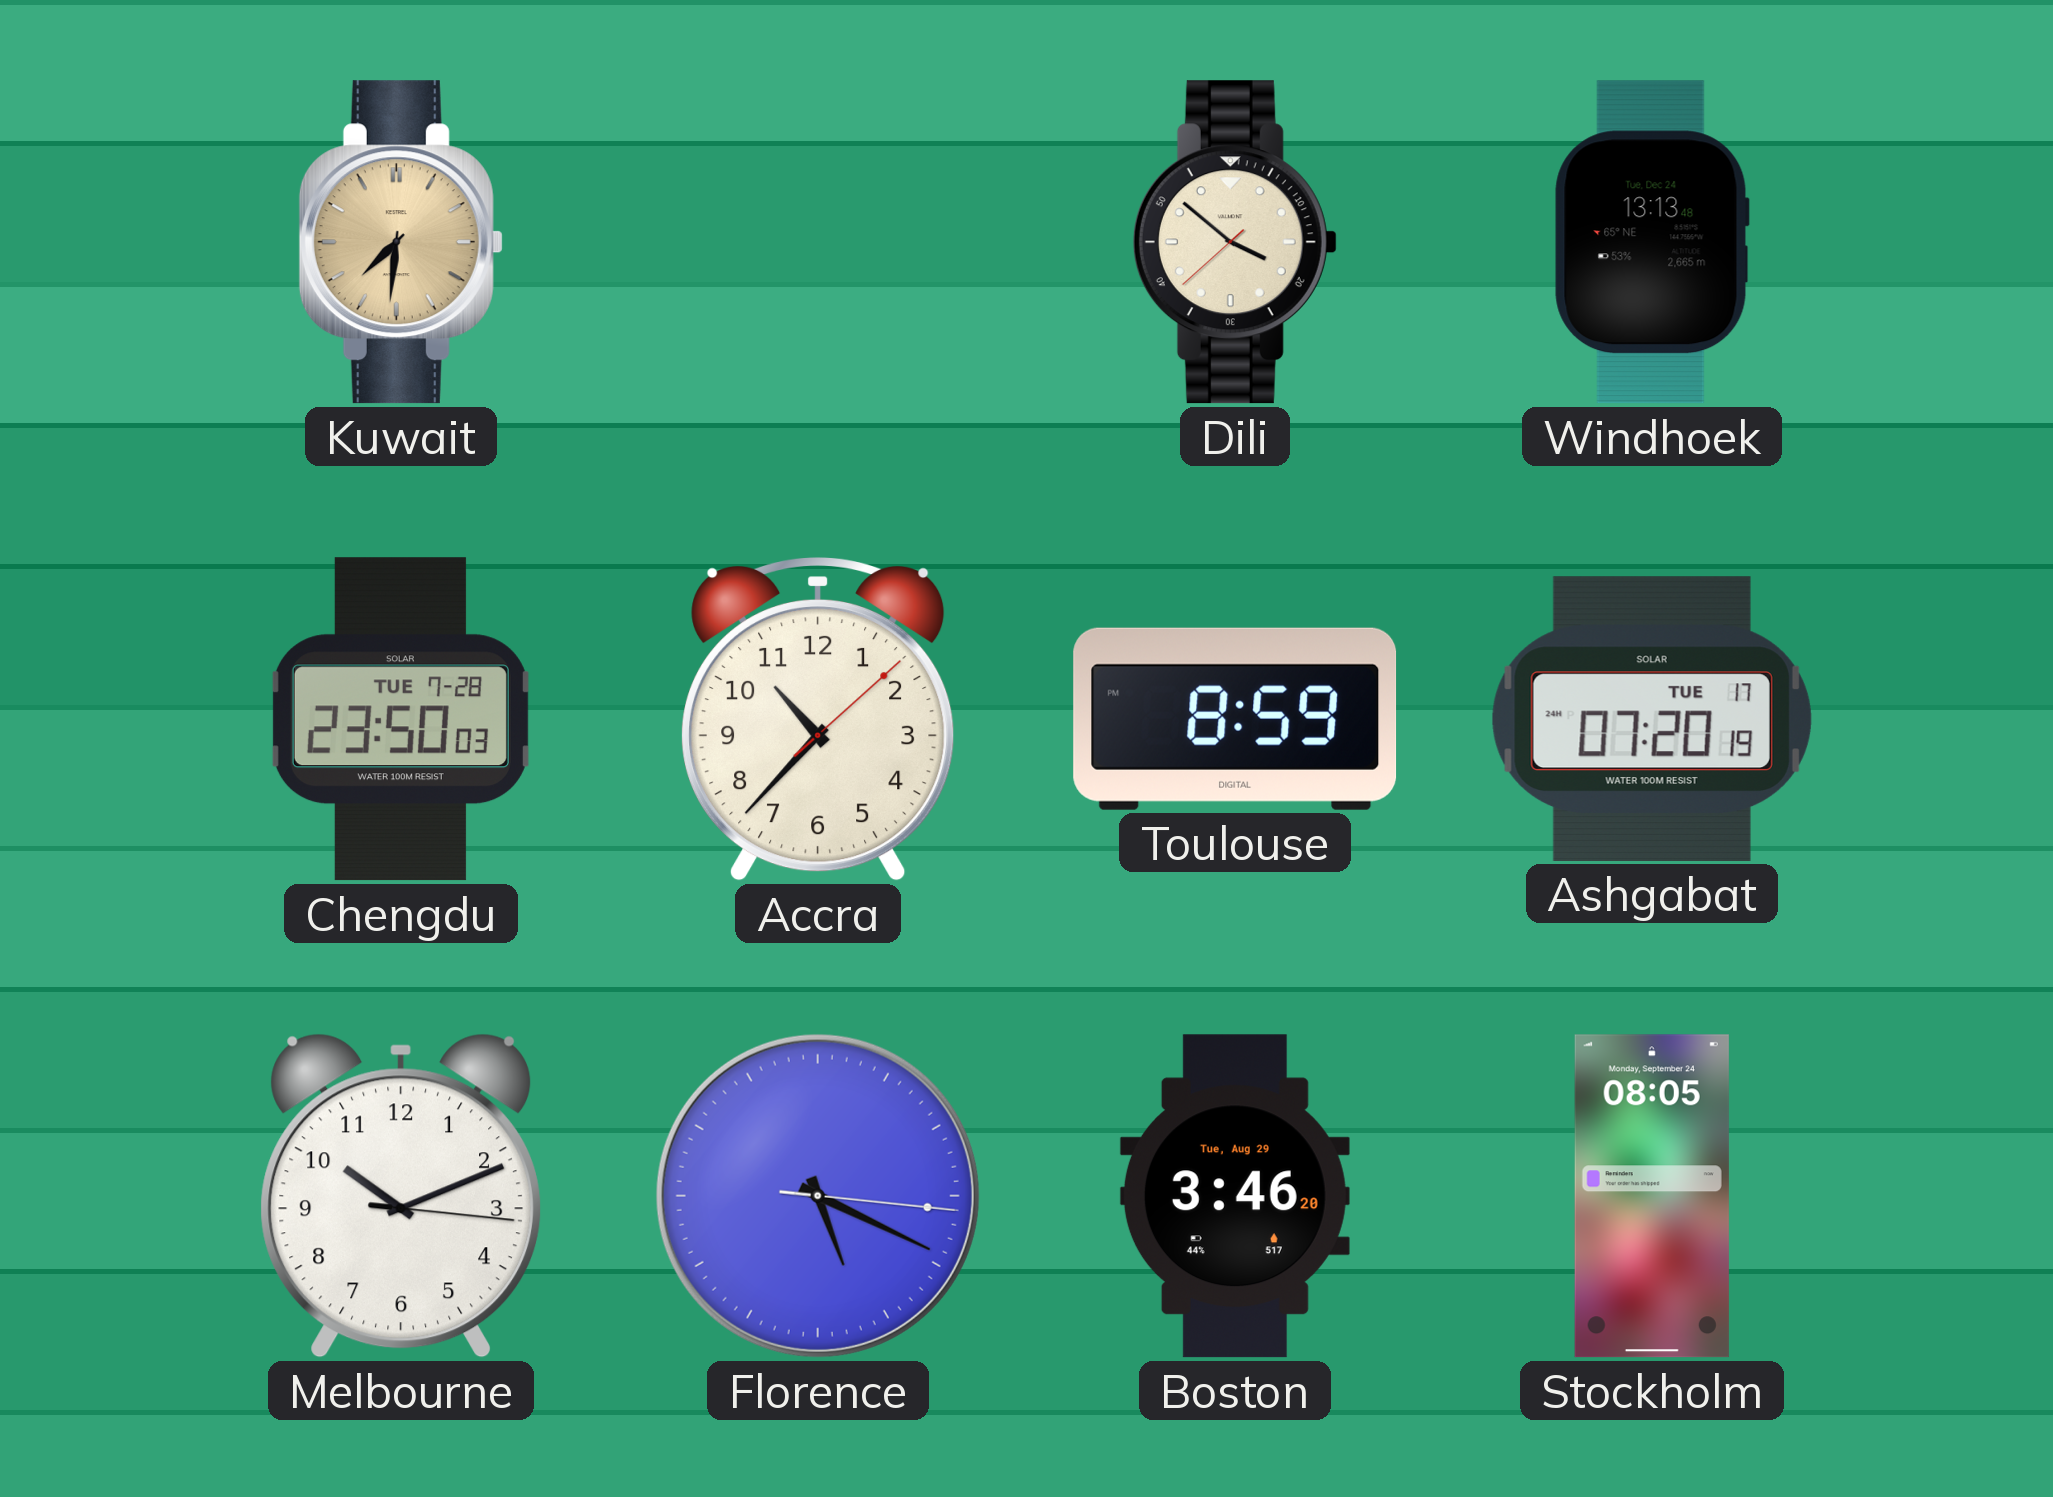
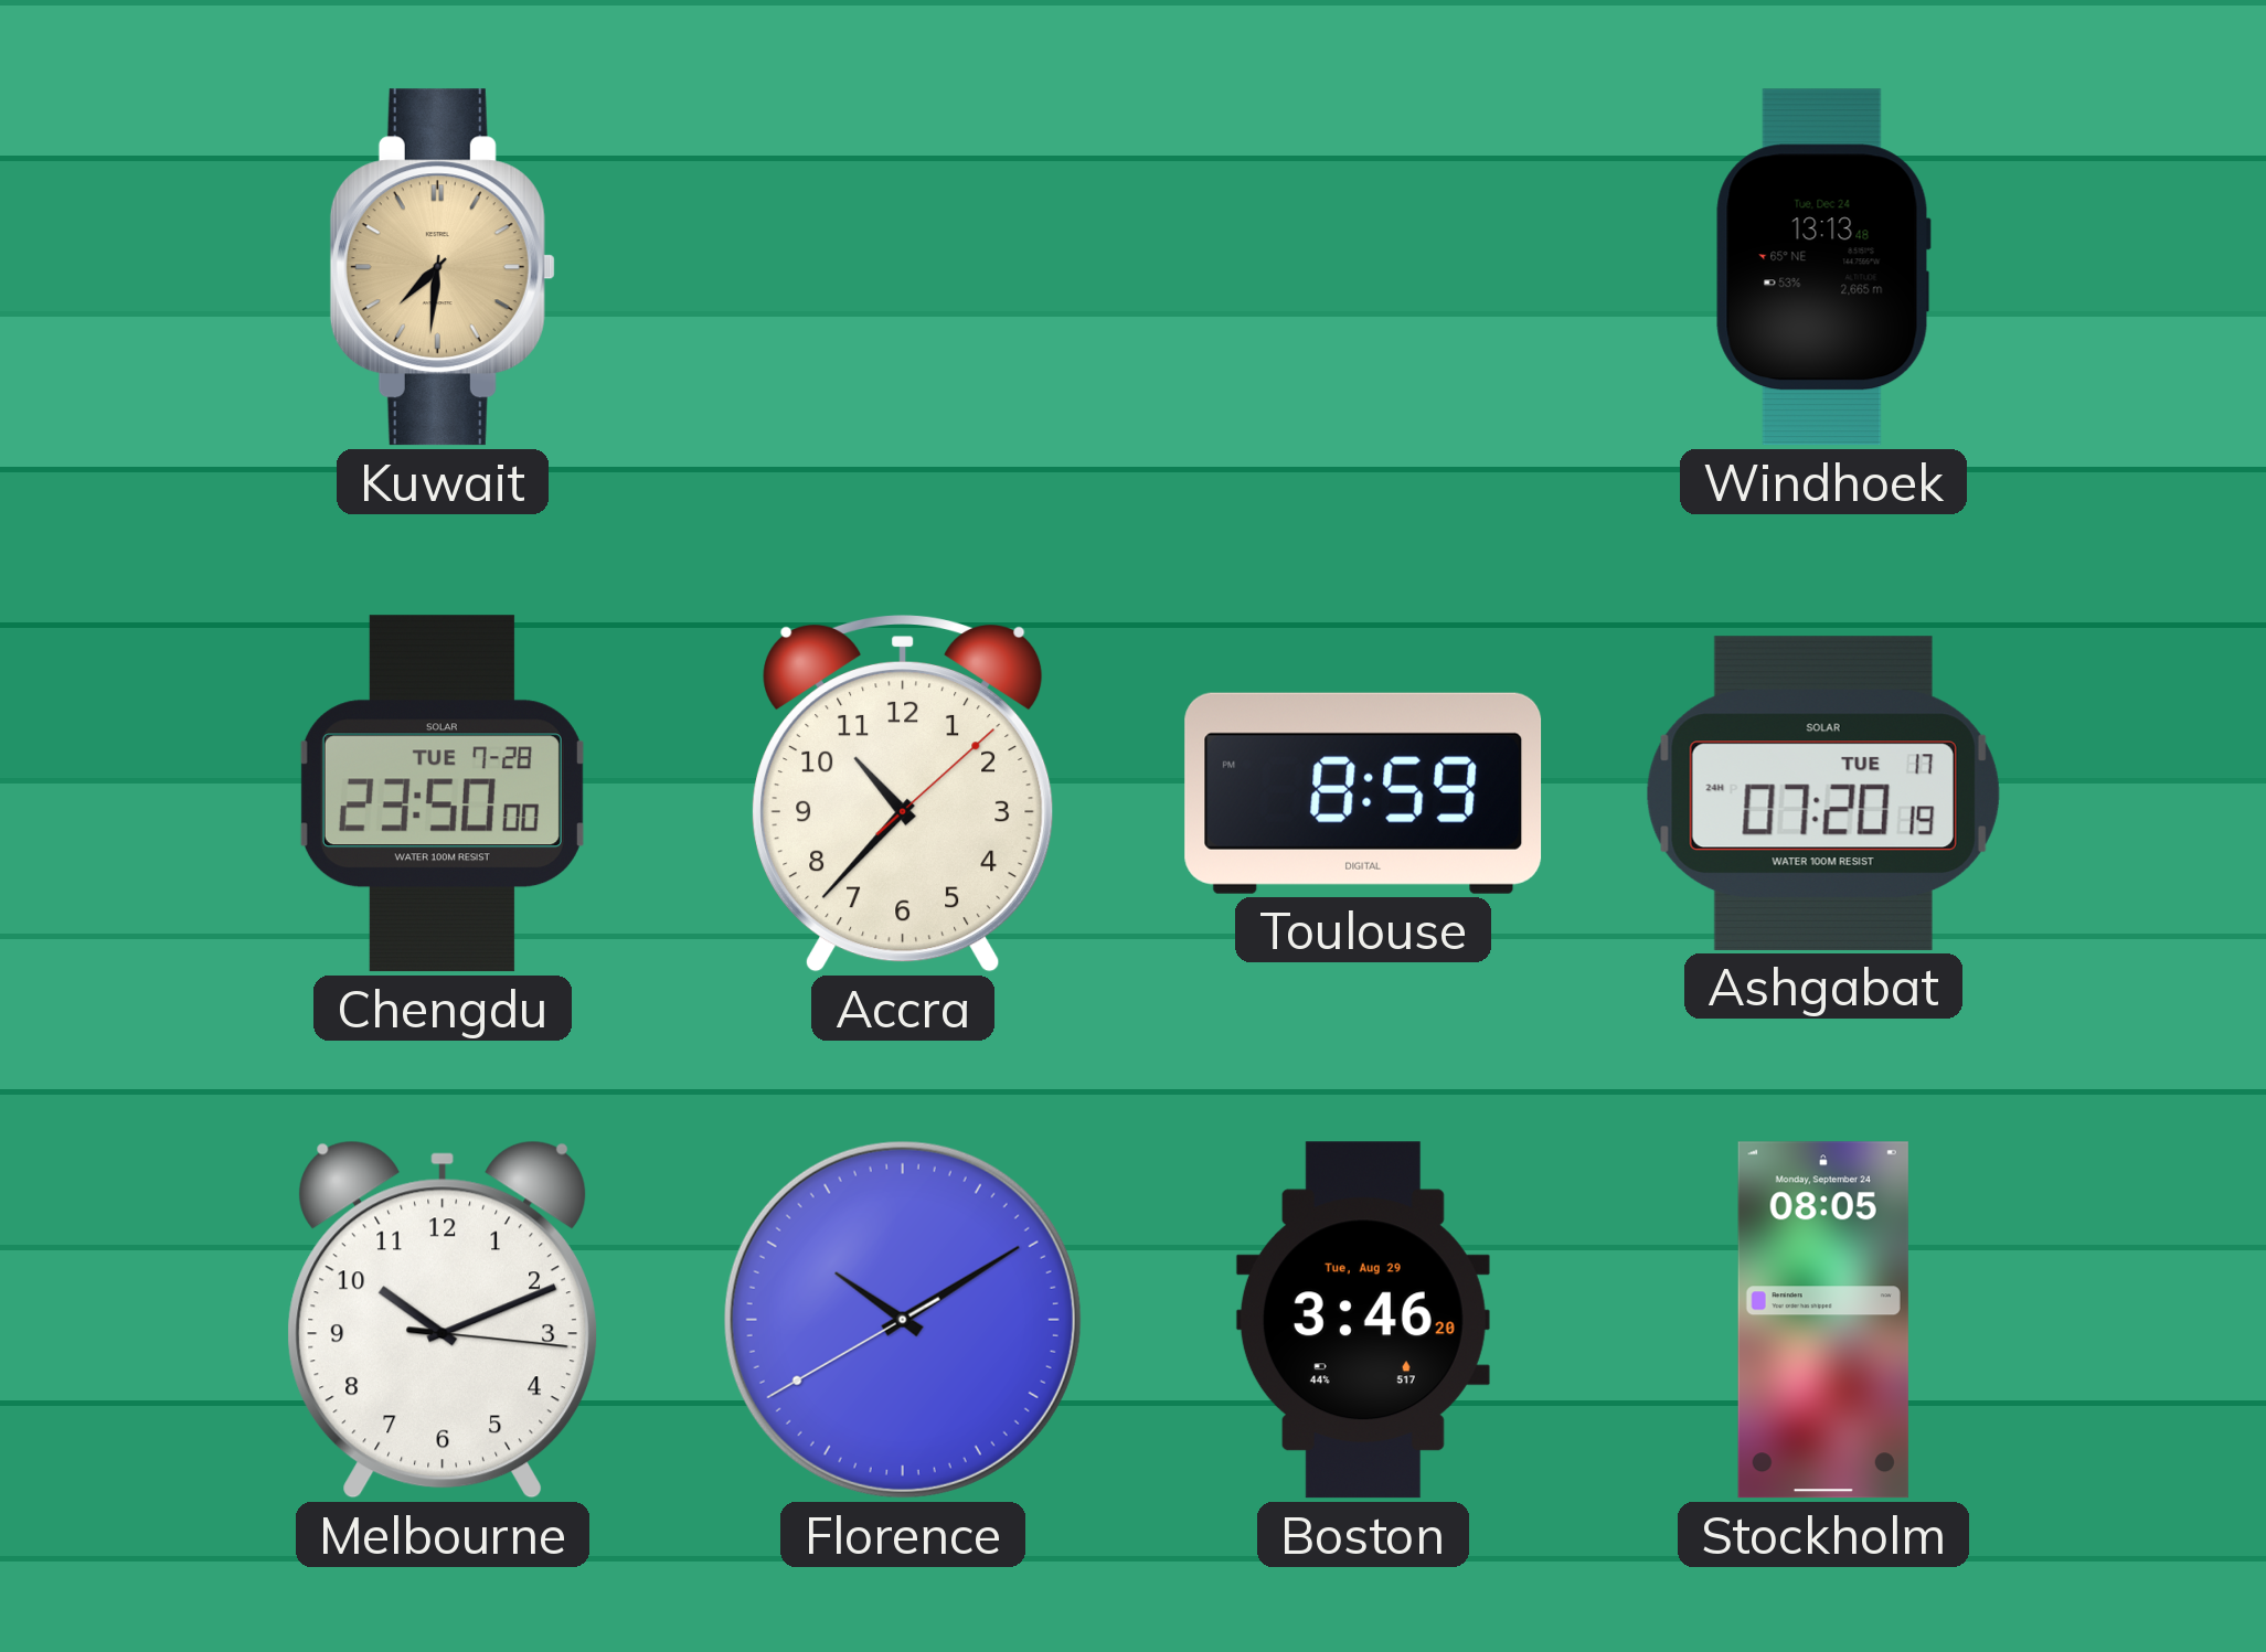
Dili: 3:51 -> none (1235, 242)
Chengdu: 23:50:03 -> 23:50:00 (443, 793)
Florence: 5:19 -> 10:09 (903, 1320)
